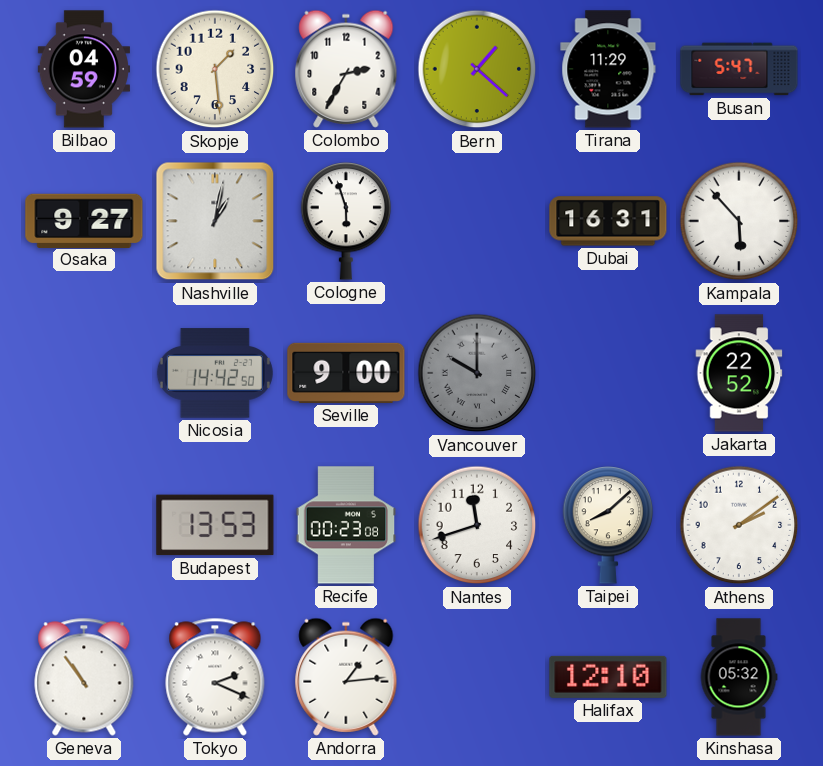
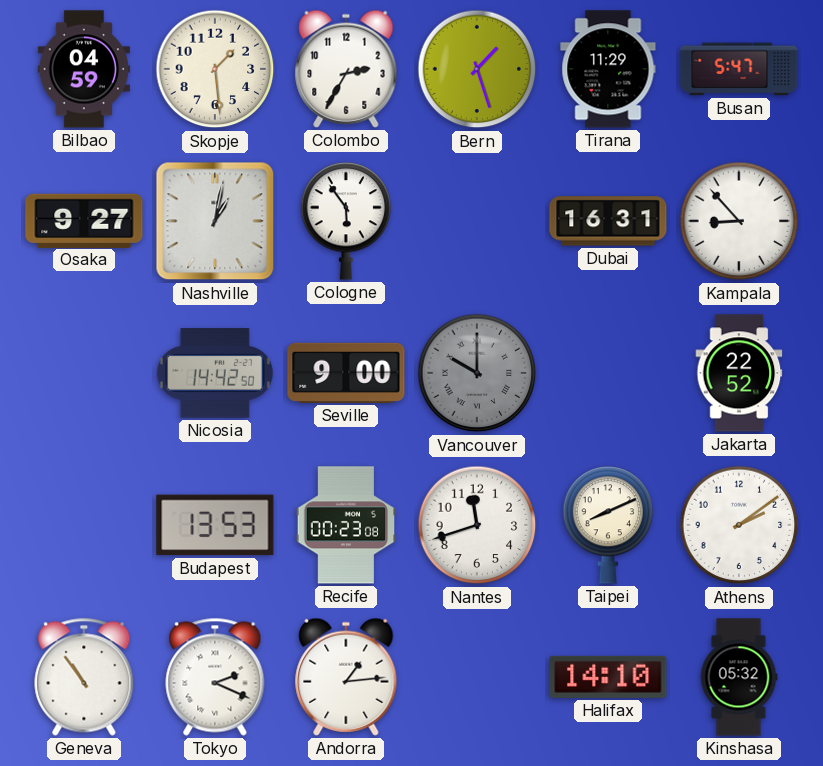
Bern: 1:22 -> 1:27 (477, 69)
Cologne: 5:57 -> 5:54 (346, 221)
Kampala: 5:53 -> 8:53 (739, 221)
Taipei: 8:08 -> 8:11 (608, 525)
Halifax: 12:10 -> 14:10 (608, 677)
